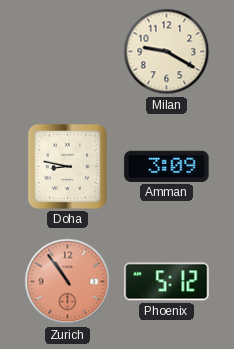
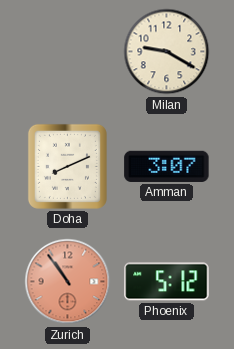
Doha: 8:47 -> 8:11 (67, 166)
Amman: 3:09 -> 3:07 (167, 166)
